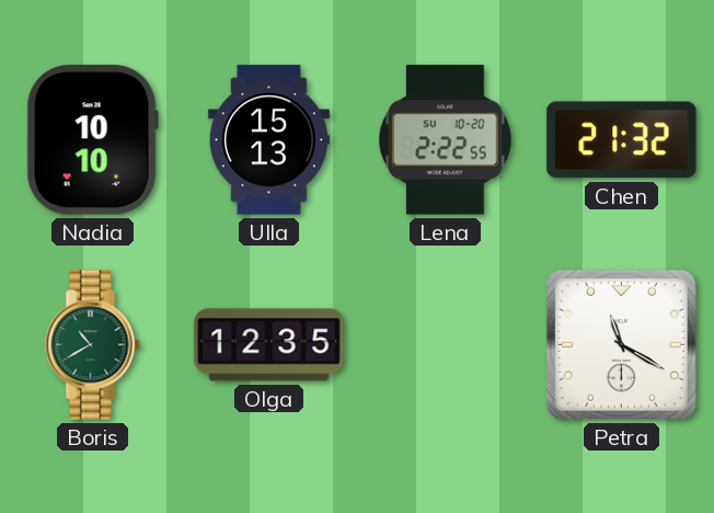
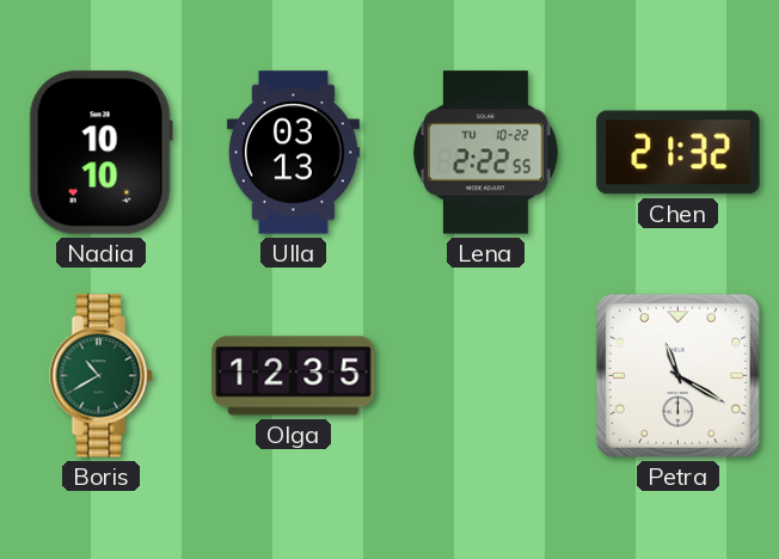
Ulla: 15:13 -> 03:13 (293, 153)
Lena date: SU 10-20 -> TU 10-22 (485, 153)
